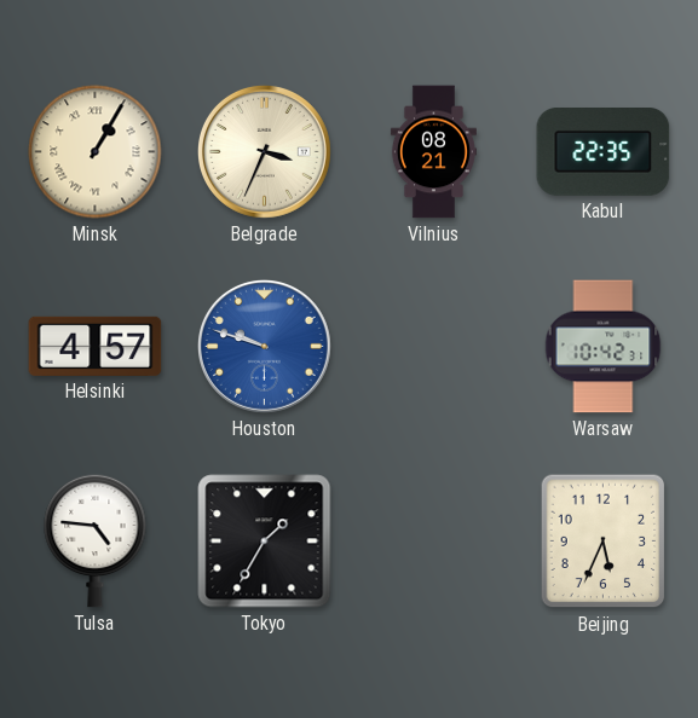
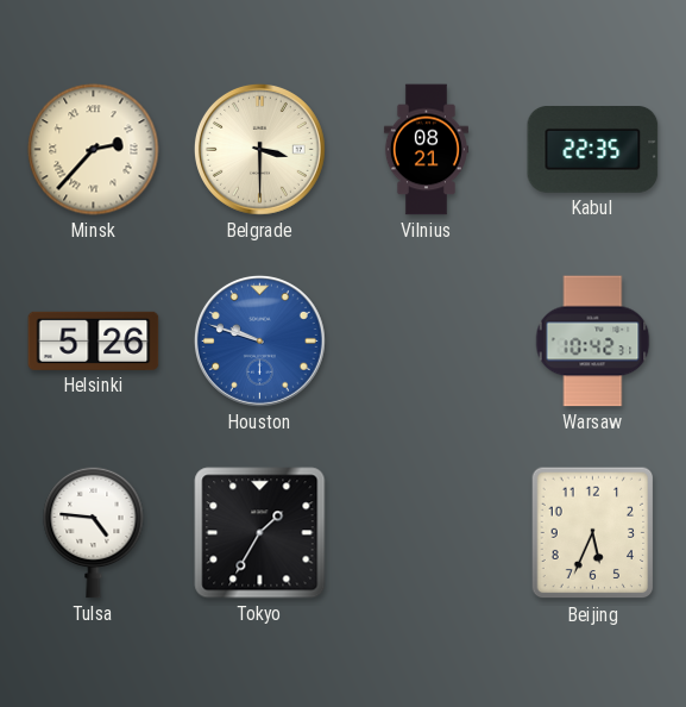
Minsk: 1:05 -> 2:37 (94, 150)
Belgrade: 3:34 -> 3:30 (259, 149)
Helsinki: 4:57 -> 5:26 (94, 340)
